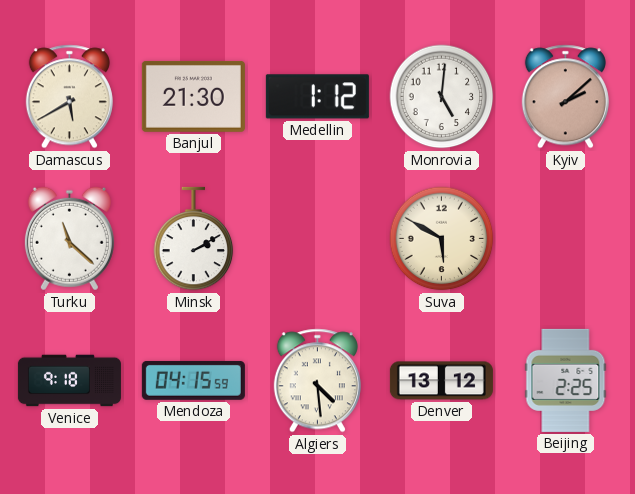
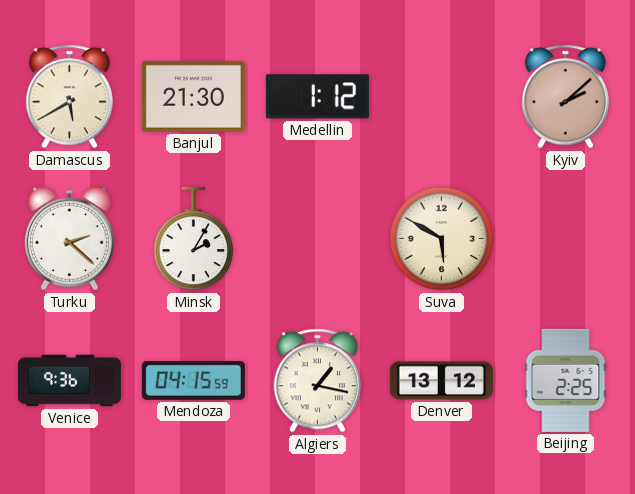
Monrovia: 5:01 -> none (442, 97)
Turku: 11:22 -> 2:22 (69, 239)
Minsk: 2:10 -> 2:05 (194, 239)
Venice: 9:18 -> 9:36 (69, 381)
Algiers: 4:29 -> 1:17 (317, 381)
